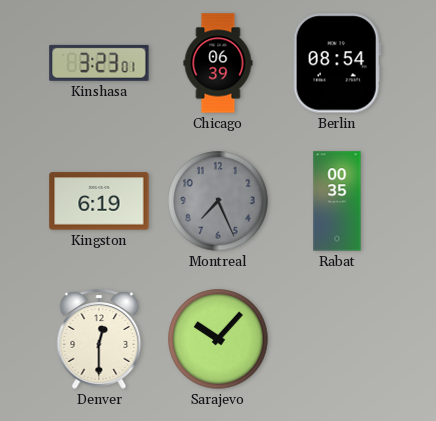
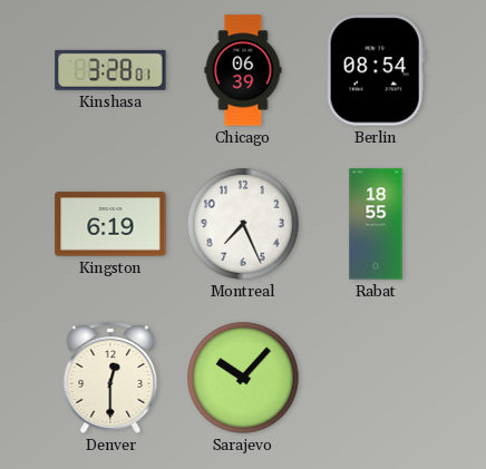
Kinshasa: 3:23 -> 3:28 (110, 70)
Montreal dial: grey -> white (243, 224)
Rabat: 00:35 -> 18:55 (376, 224)
